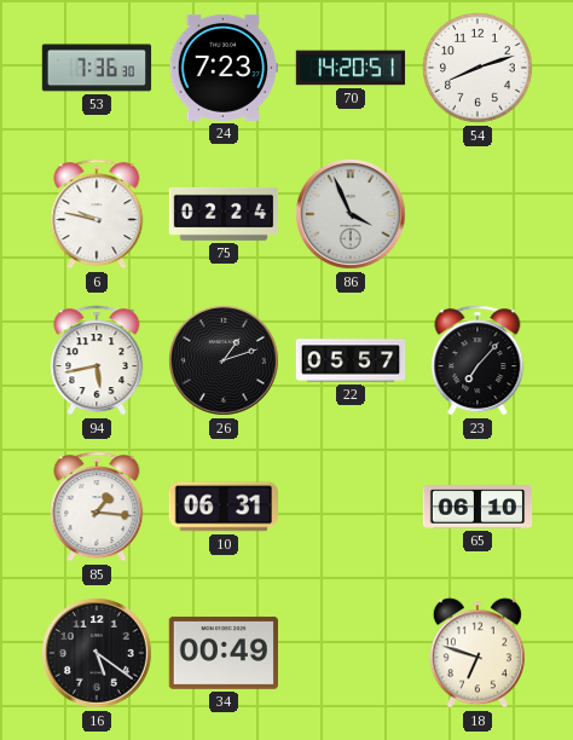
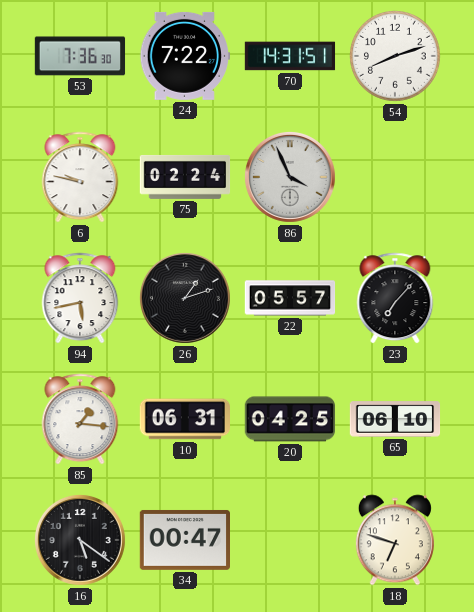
24: 7:23 -> 7:22 (184, 56)
70: 14:20 -> 14:31 (290, 56)
20: none -> 04:25 (289, 419)
34: 00:49 -> 00:47 (184, 540)
